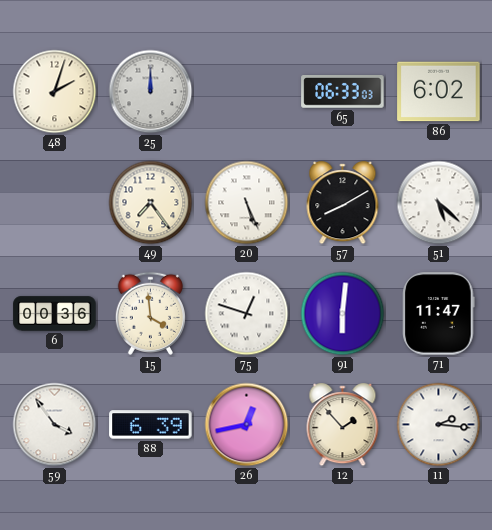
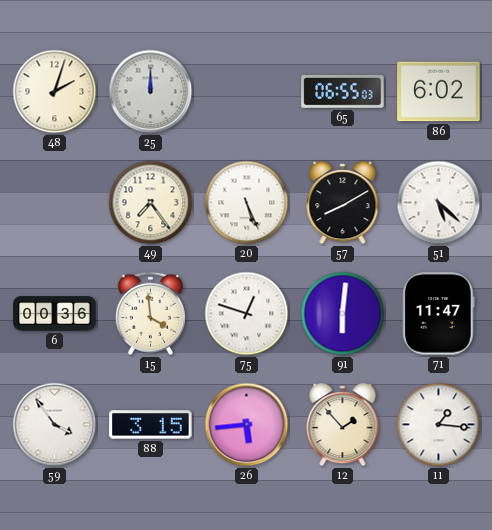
65: 06:33 -> 06:55 (343, 92)
88: 6:39 -> 3:15 (151, 425)
26: 12:43 -> 5:44 (247, 425)
11: 2:16 -> 1:16 (439, 425)
